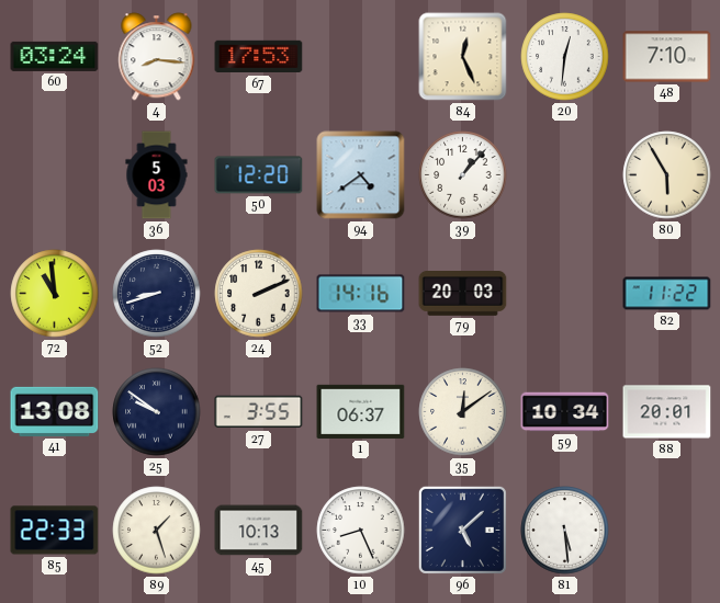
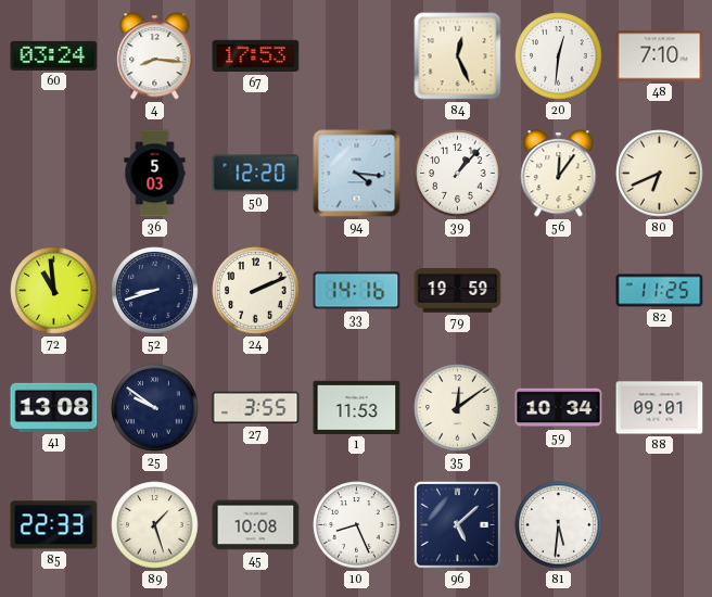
94: 4:39 -> 4:16 (357, 174)
56: none -> 12:06 (559, 174)
80: 5:55 -> 6:41 (660, 174)
79: 20:03 -> 19:59 (458, 291)
82: 11:22 -> 11:25 (660, 291)
1: 06:37 -> 11:53 (357, 407)
88: 20:01 -> 09:01 (660, 408)
45: 10:13 -> 10:08 (256, 525)
81: 5:29 -> 5:31 (559, 525)
